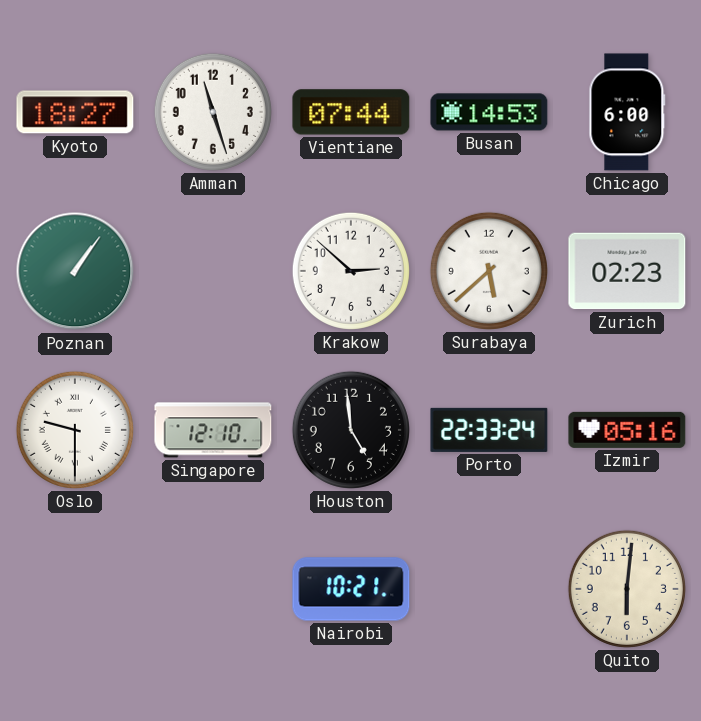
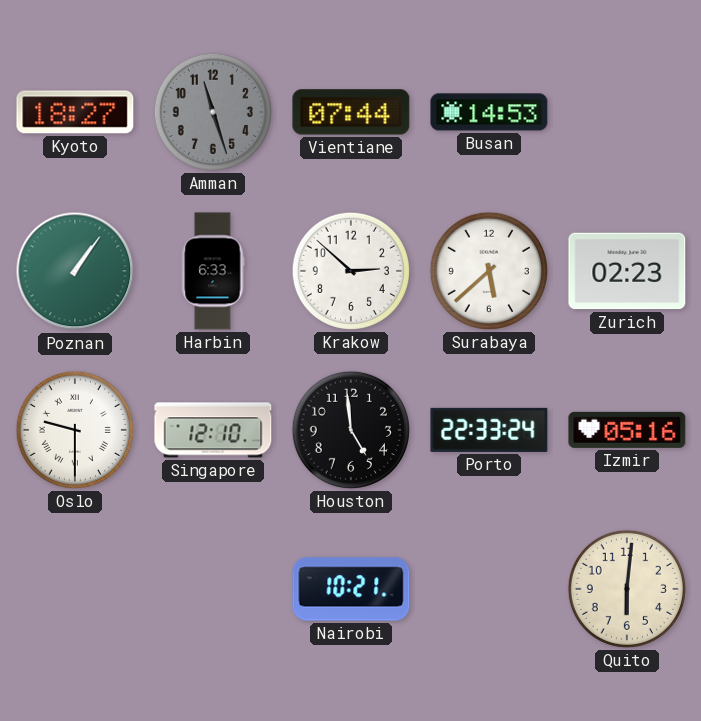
Amman dial: white -> grey (213, 112)
Chicago: 6:00 -> none (627, 112)
Harbin: none -> 6:33 (213, 271)
